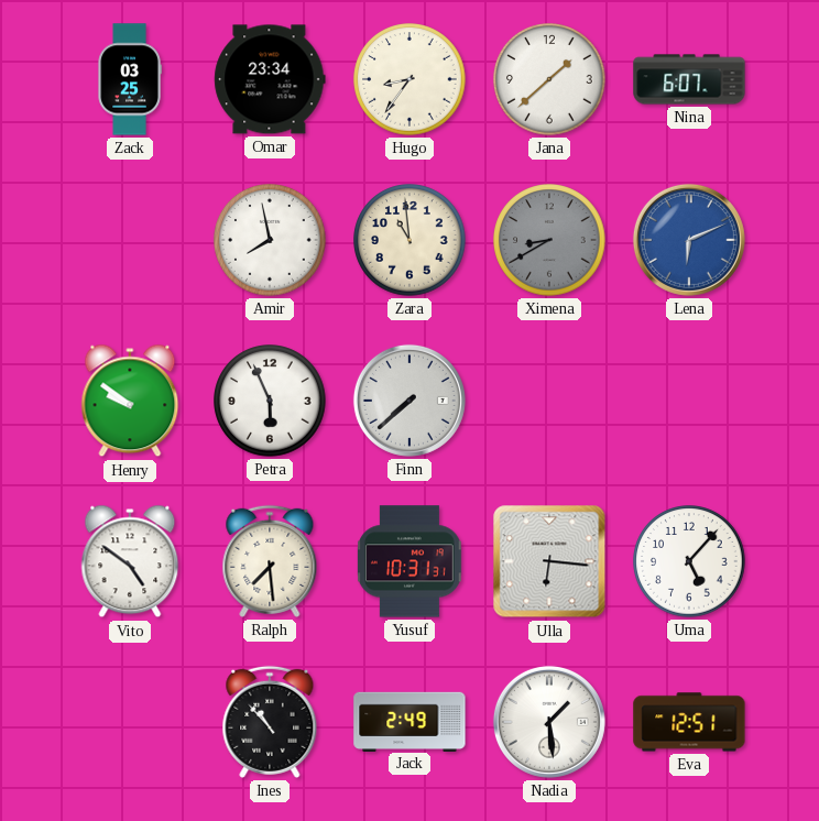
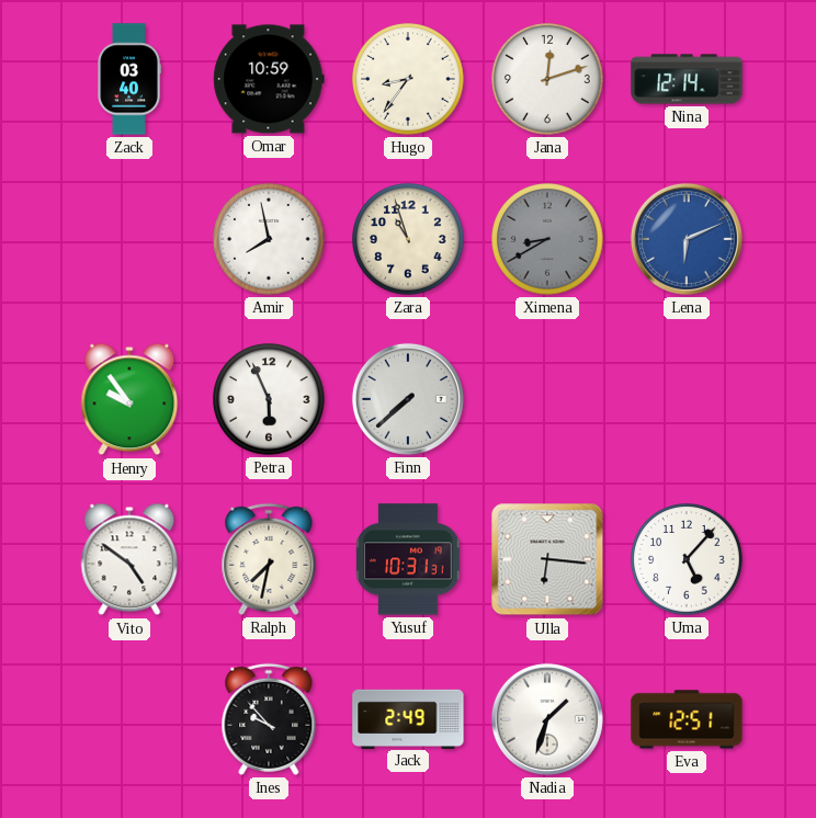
Zack: 03:25 -> 03:40 (129, 79)
Omar: 23:34 -> 10:59 (269, 79)
Jana: 1:38 -> 12:12 (547, 79)
Nina: 6:07 -> 12:14 (687, 79)
Zara: 10:59 -> 10:57 (408, 239)
Henry: 9:51 -> 9:54 (129, 399)
Ralph: 7:29 -> 7:32 (269, 559)
Ines: 10:53 -> 9:53 (269, 719)
Nadia: 1:29 -> 1:33 (547, 719)
